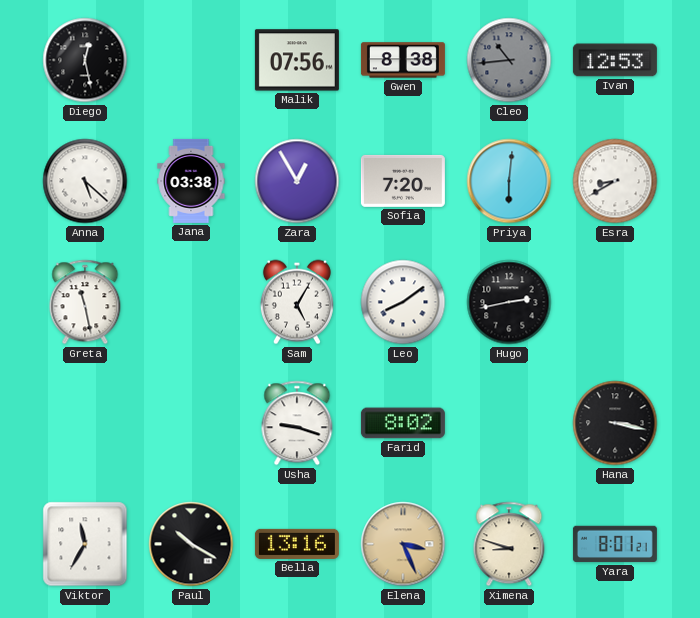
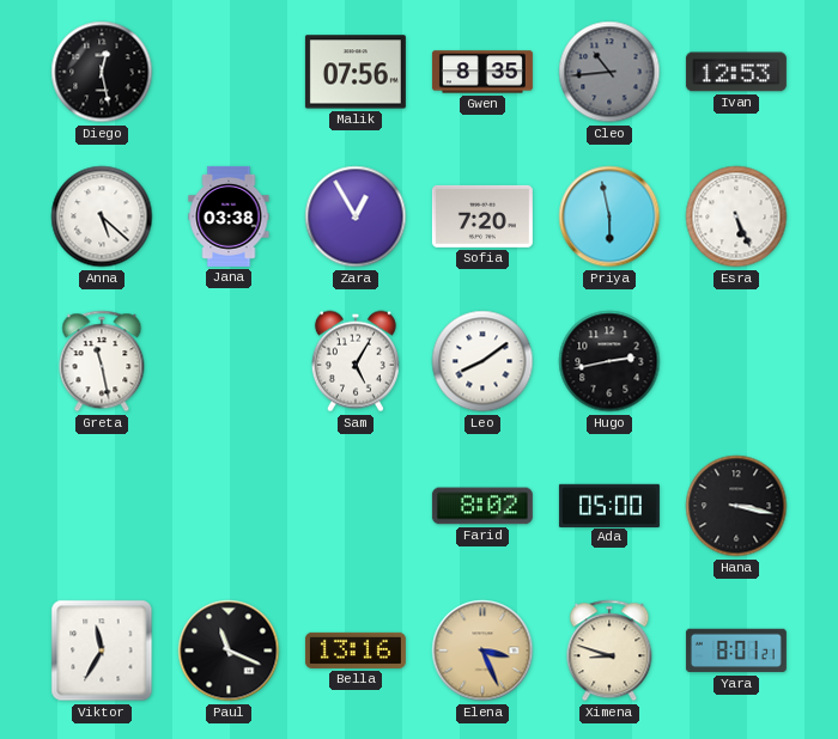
Gwen: 8:38 -> 8:35 (482, 72)
Priya: 6:01 -> 5:58 (609, 216)
Esra: 8:40 -> 5:26 (736, 216)
Usha: 9:18 -> none (297, 423)
Ada: none -> 05:00 (609, 505)
Paul: 10:20 -> 11:19 (229, 651)
